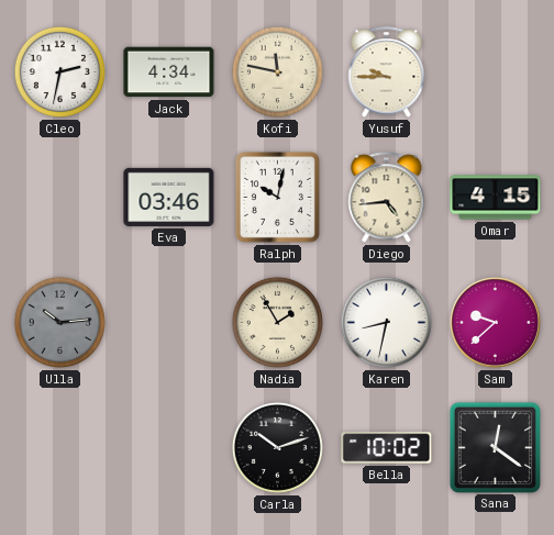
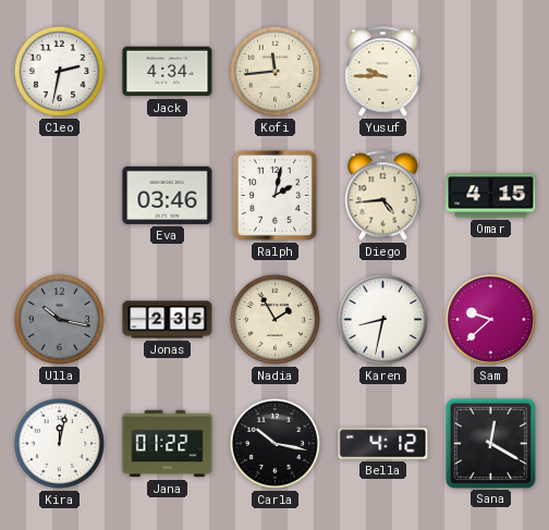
Kofi: 11:47 -> 11:44 (274, 71)
Ralph: 10:02 -> 2:02 (274, 195)
Ulla: 10:14 -> 10:17 (59, 319)
Jonas: none -> 2:35 (168, 320)
Kira: none -> 12:02 (59, 443)
Jana: none -> 01:22 (168, 444)
Carla: 10:12 -> 10:17 (274, 443)
Bella: 10:02 -> 4:12 (383, 444)
Sana: 12:21 -> 12:20 (490, 443)
